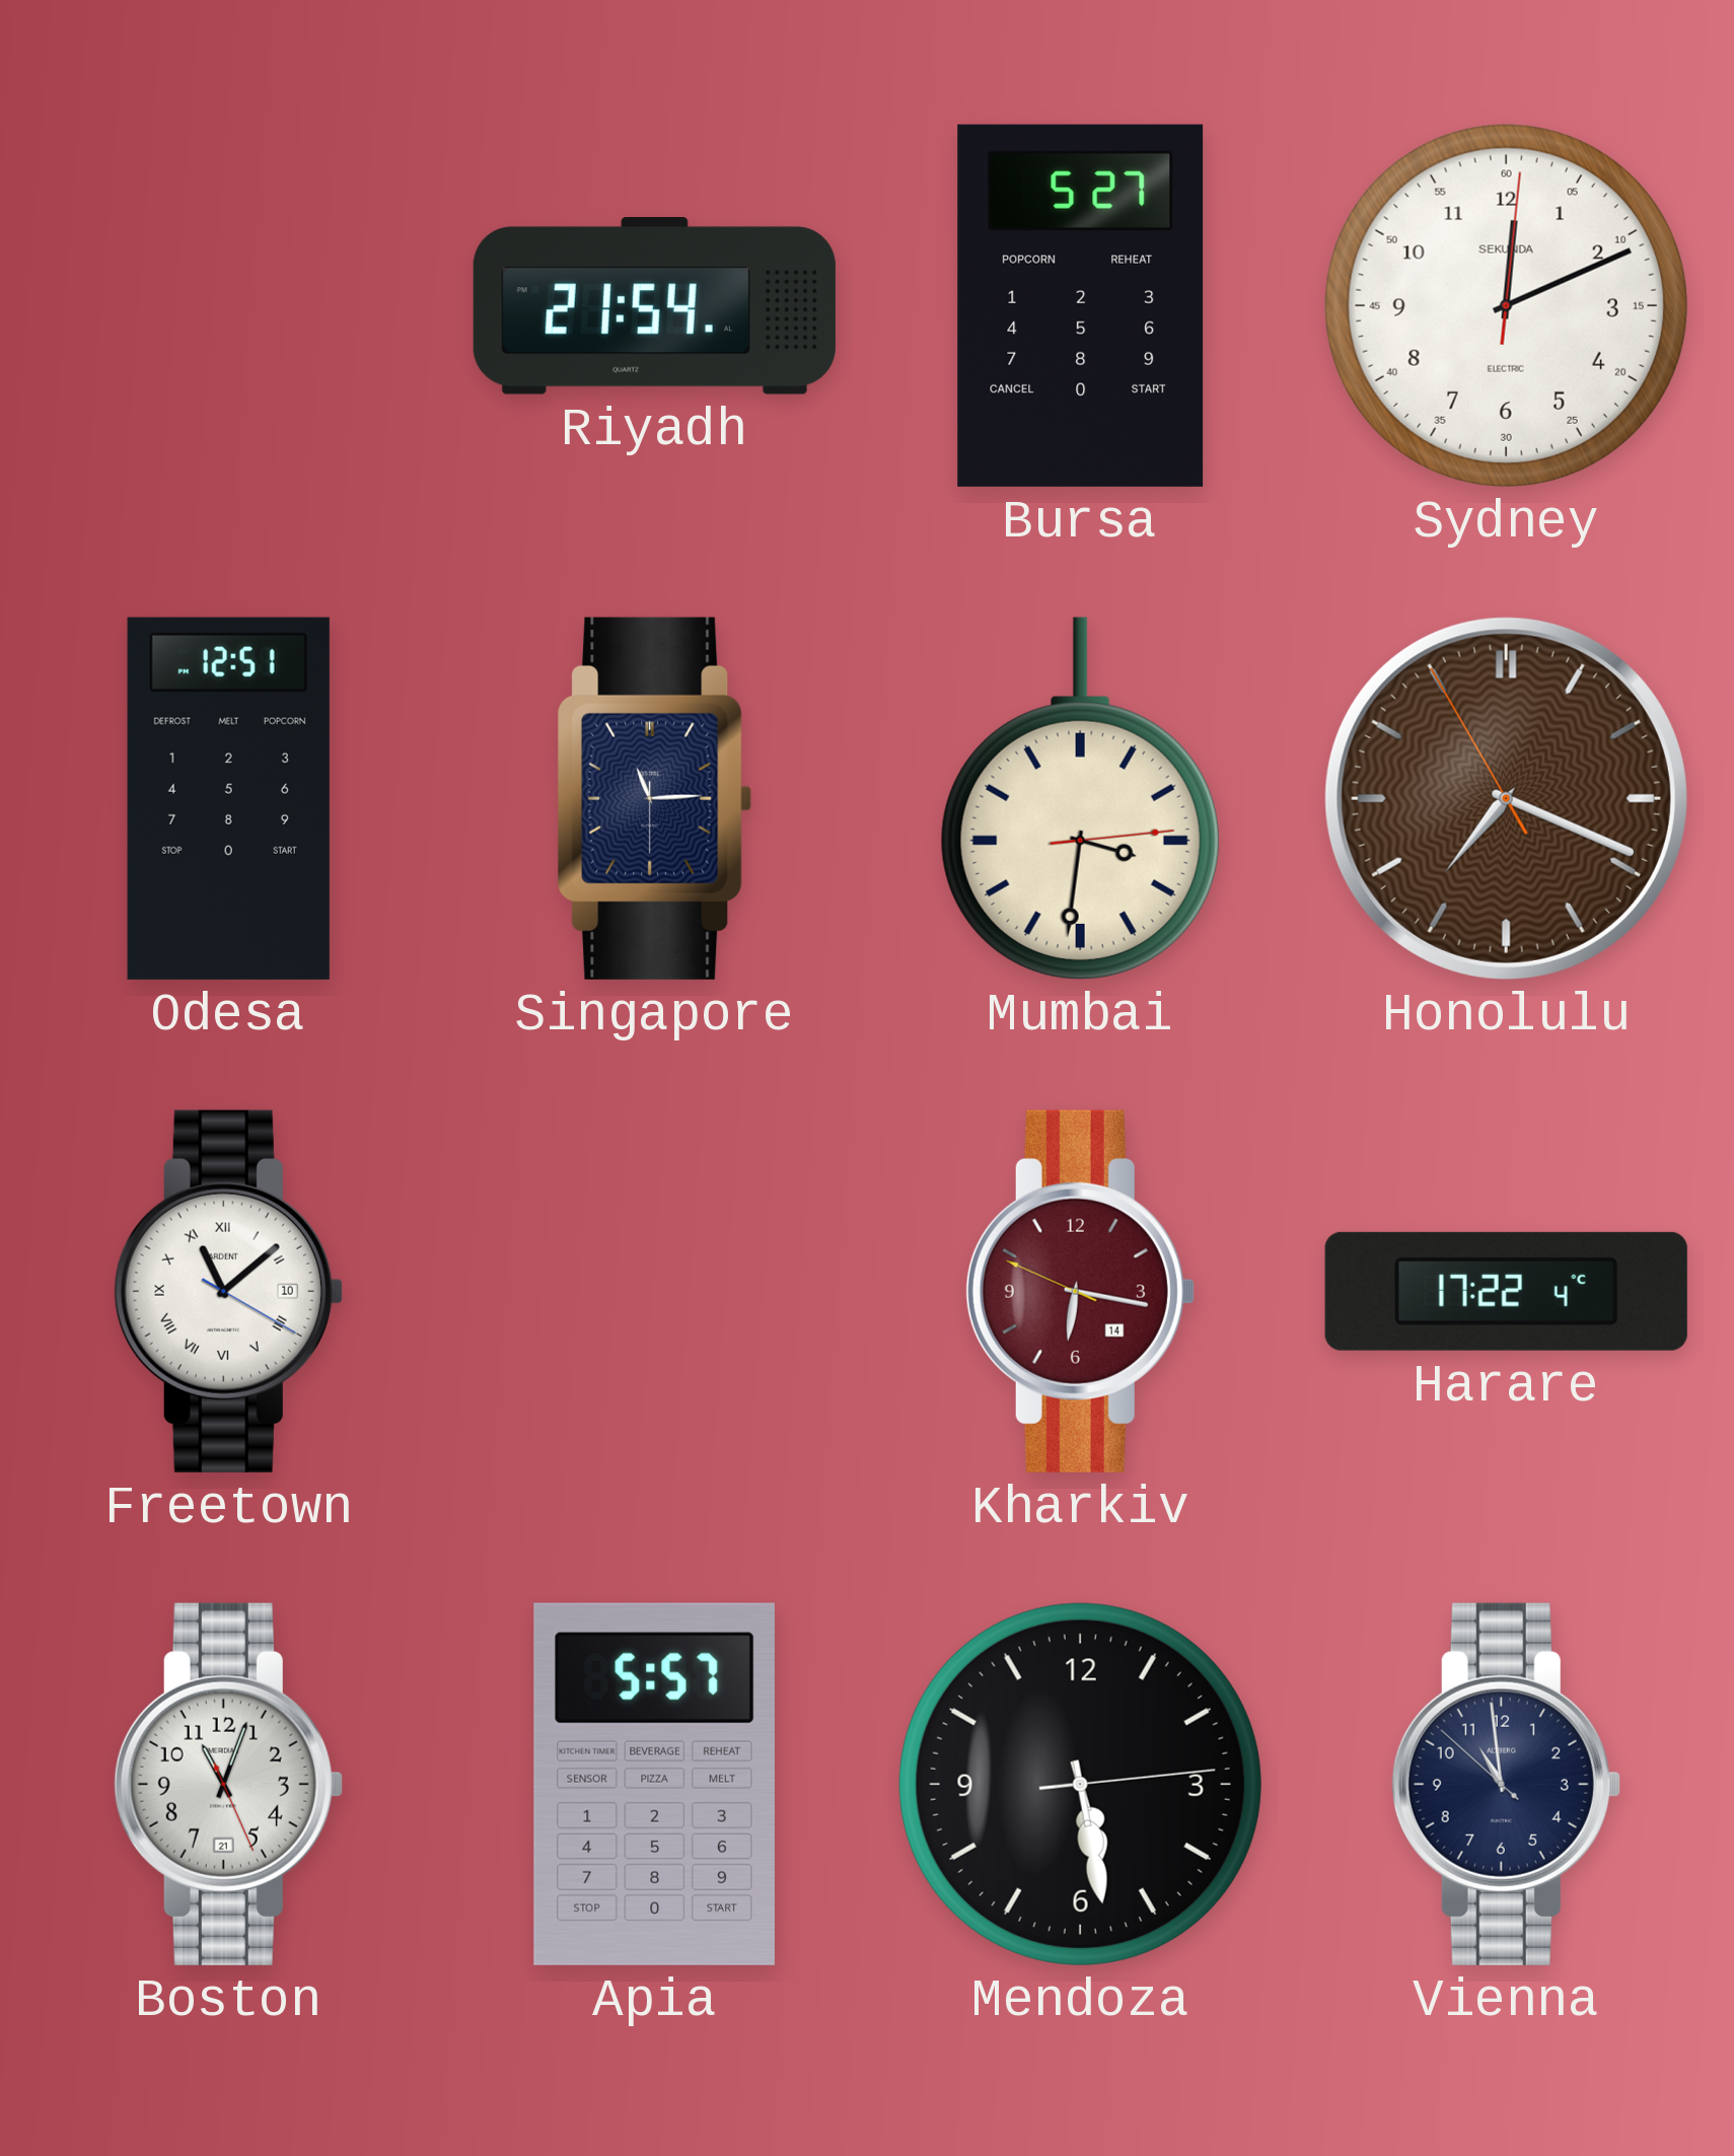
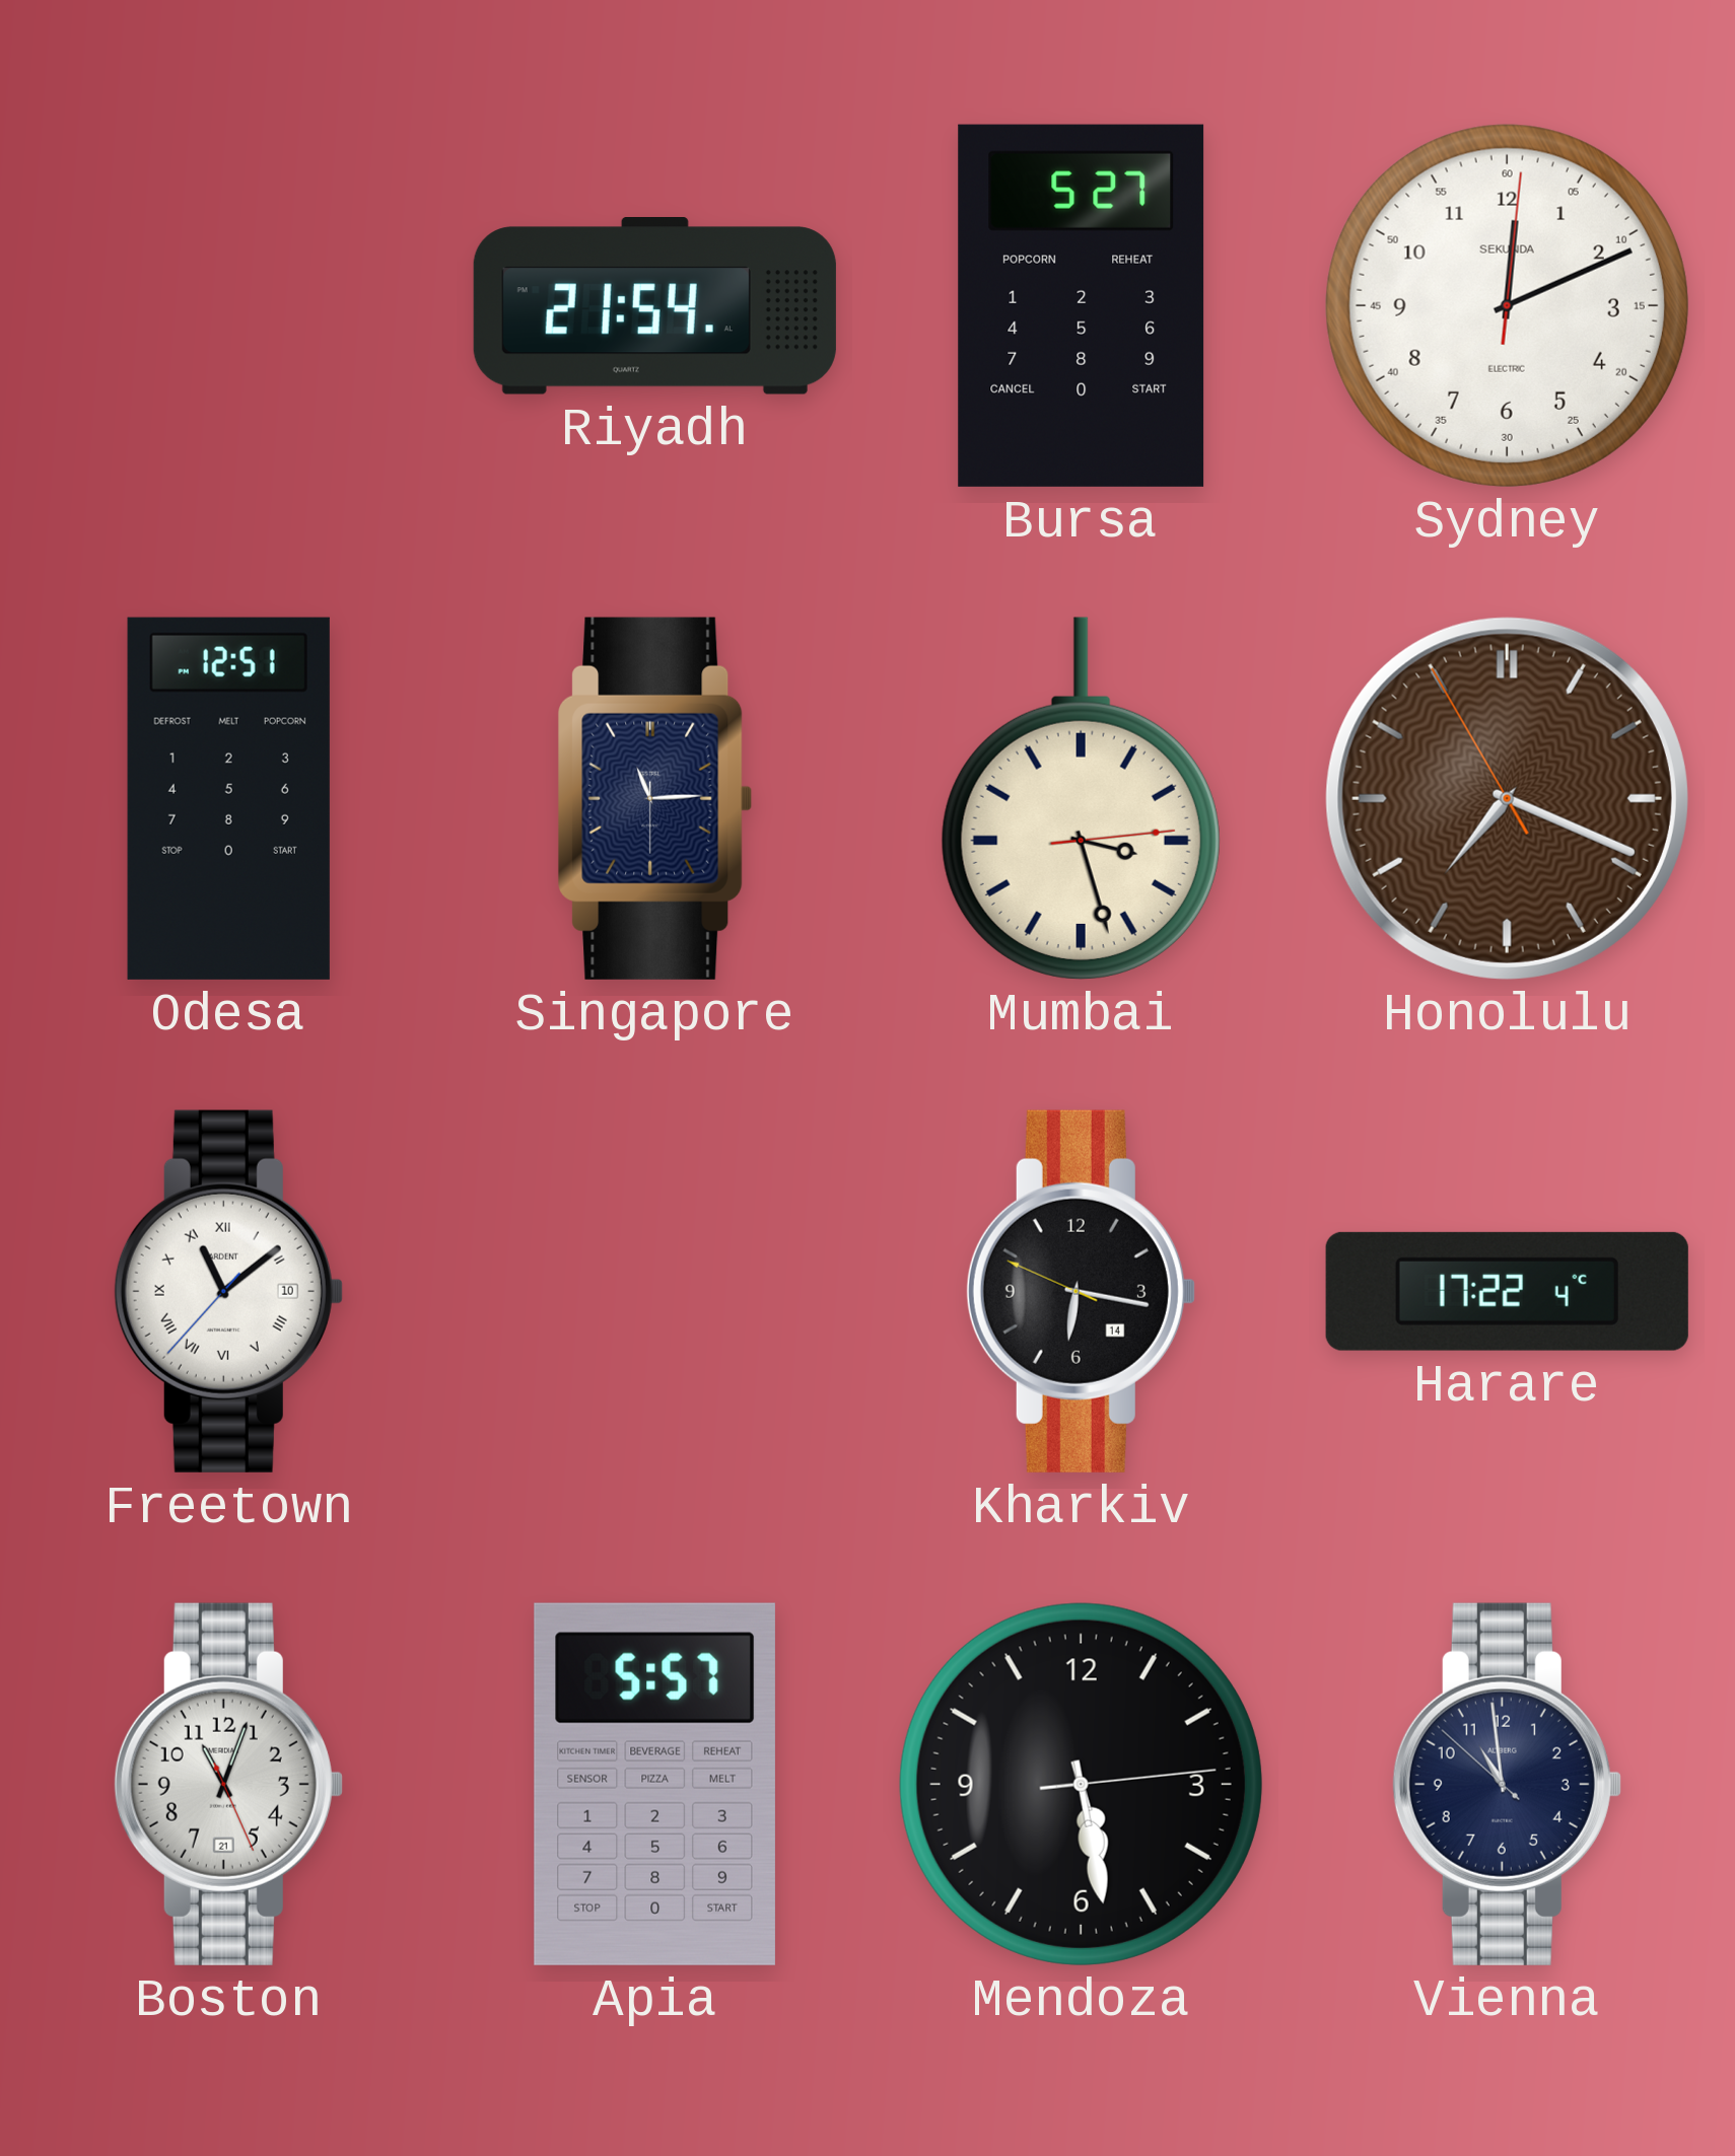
Mumbai: 3:31 -> 3:27 (1081, 798)
Freetown: 11:08:20 -> 11:08:37 (228, 1291)
Kharkiv dial: burgundy -> black (1081, 1291)
